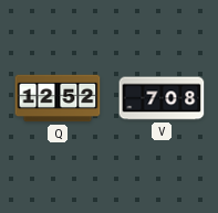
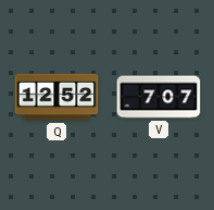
V: 7:08 -> 7:07 (159, 97)
